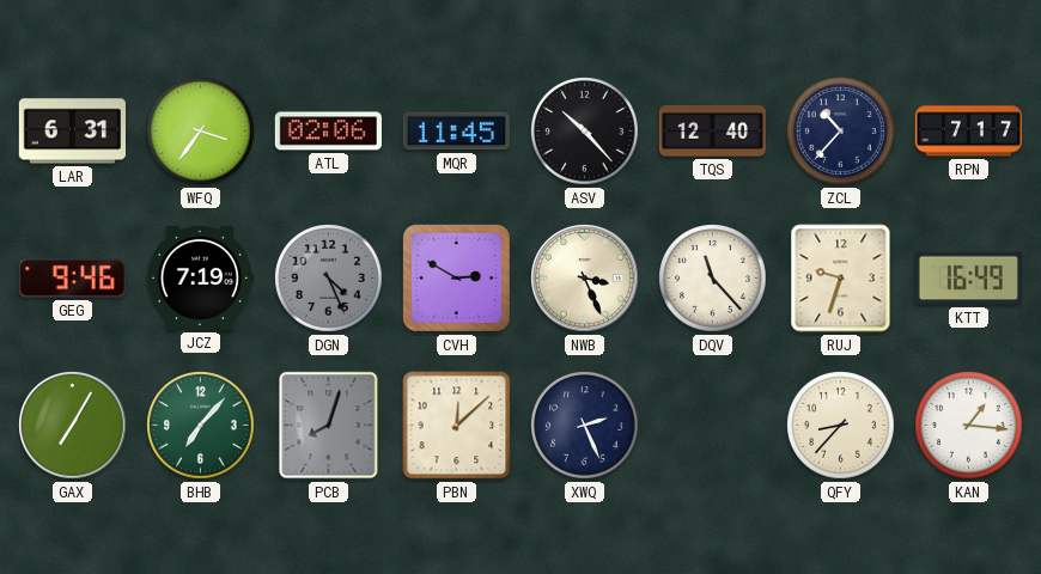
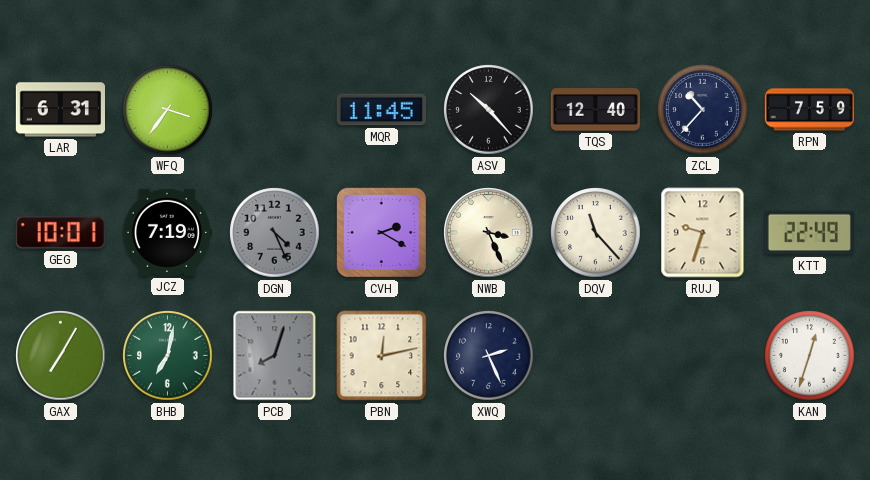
ATL: 02:06 -> none (328, 132)
RPN: 7:17 -> 7:59 (809, 110)
GEG: 9:46 -> 10:01 (60, 233)
CVH: 2:50 -> 2:20 (381, 232)
KTT: 16:49 -> 22:49 (809, 233)
BHB: 7:07 -> 7:02 (168, 356)
PBN: 12:08 -> 12:13 (382, 356)
QFY: 8:37 -> none (841, 426)
KAN: 1:16 -> 12:33 (810, 356)
